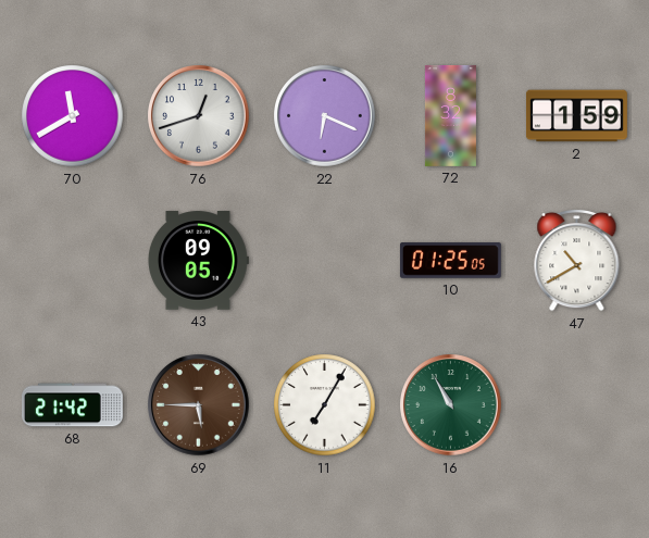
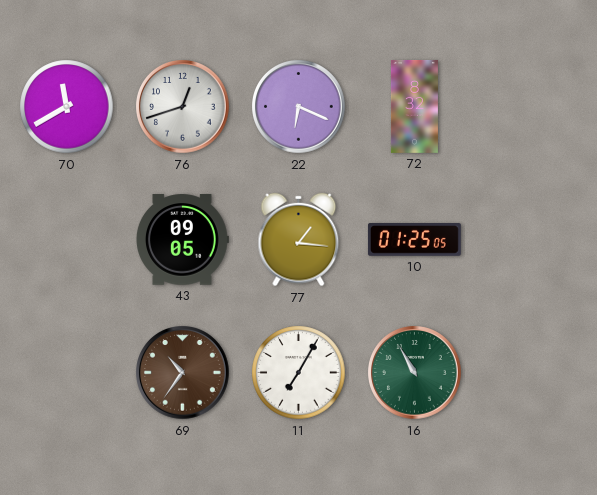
2: 1:59 -> none (576, 116)
77: none -> 1:16 (299, 240)
47: 10:40 -> none (577, 260)
68: 21:42 -> none (72, 405)
69: 5:45 -> 10:36 (183, 373)
